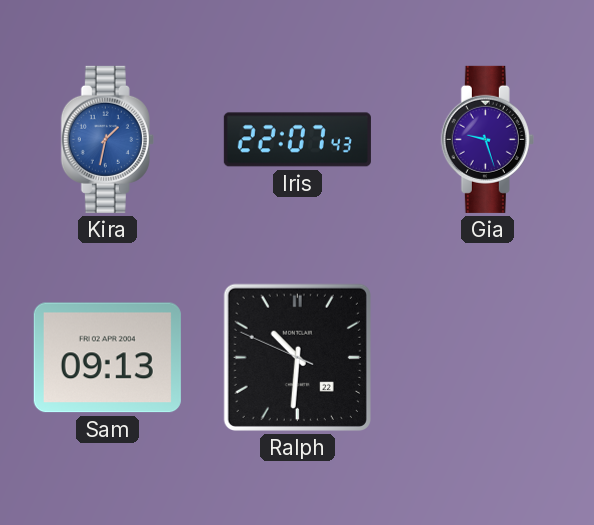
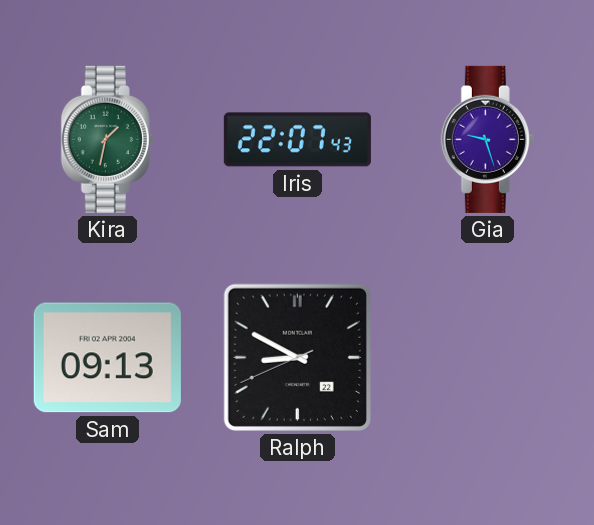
Kira dial: blue -> green (107, 139)
Ralph: 10:30 -> 8:49 (297, 357)
